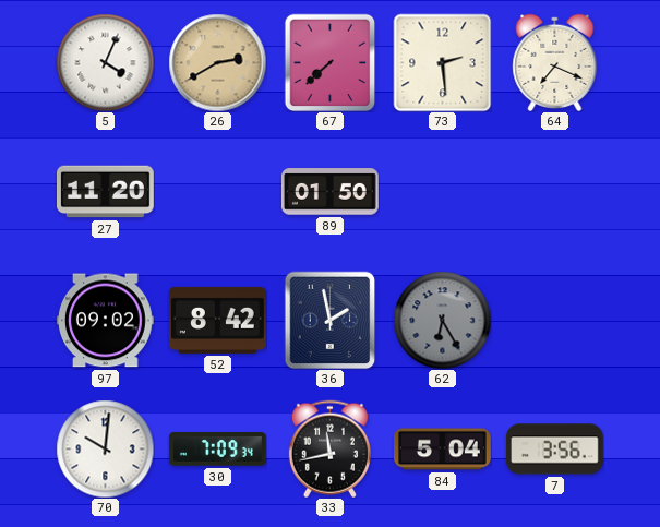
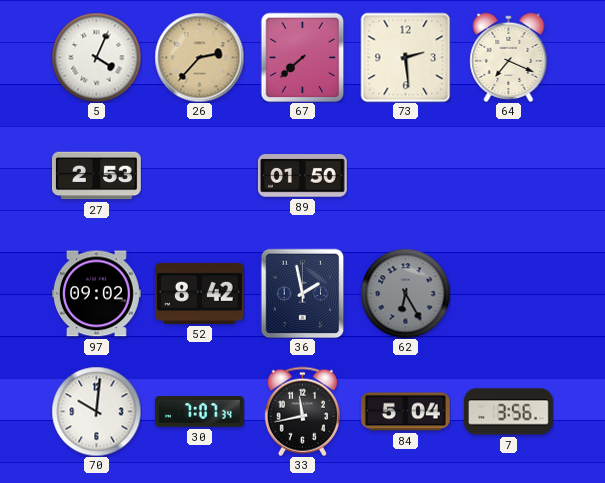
26: 2:40 -> 2:37 (199, 57)
27: 11:20 -> 2:53 (97, 176)
30: 7:09 -> 7:07 (199, 412)
